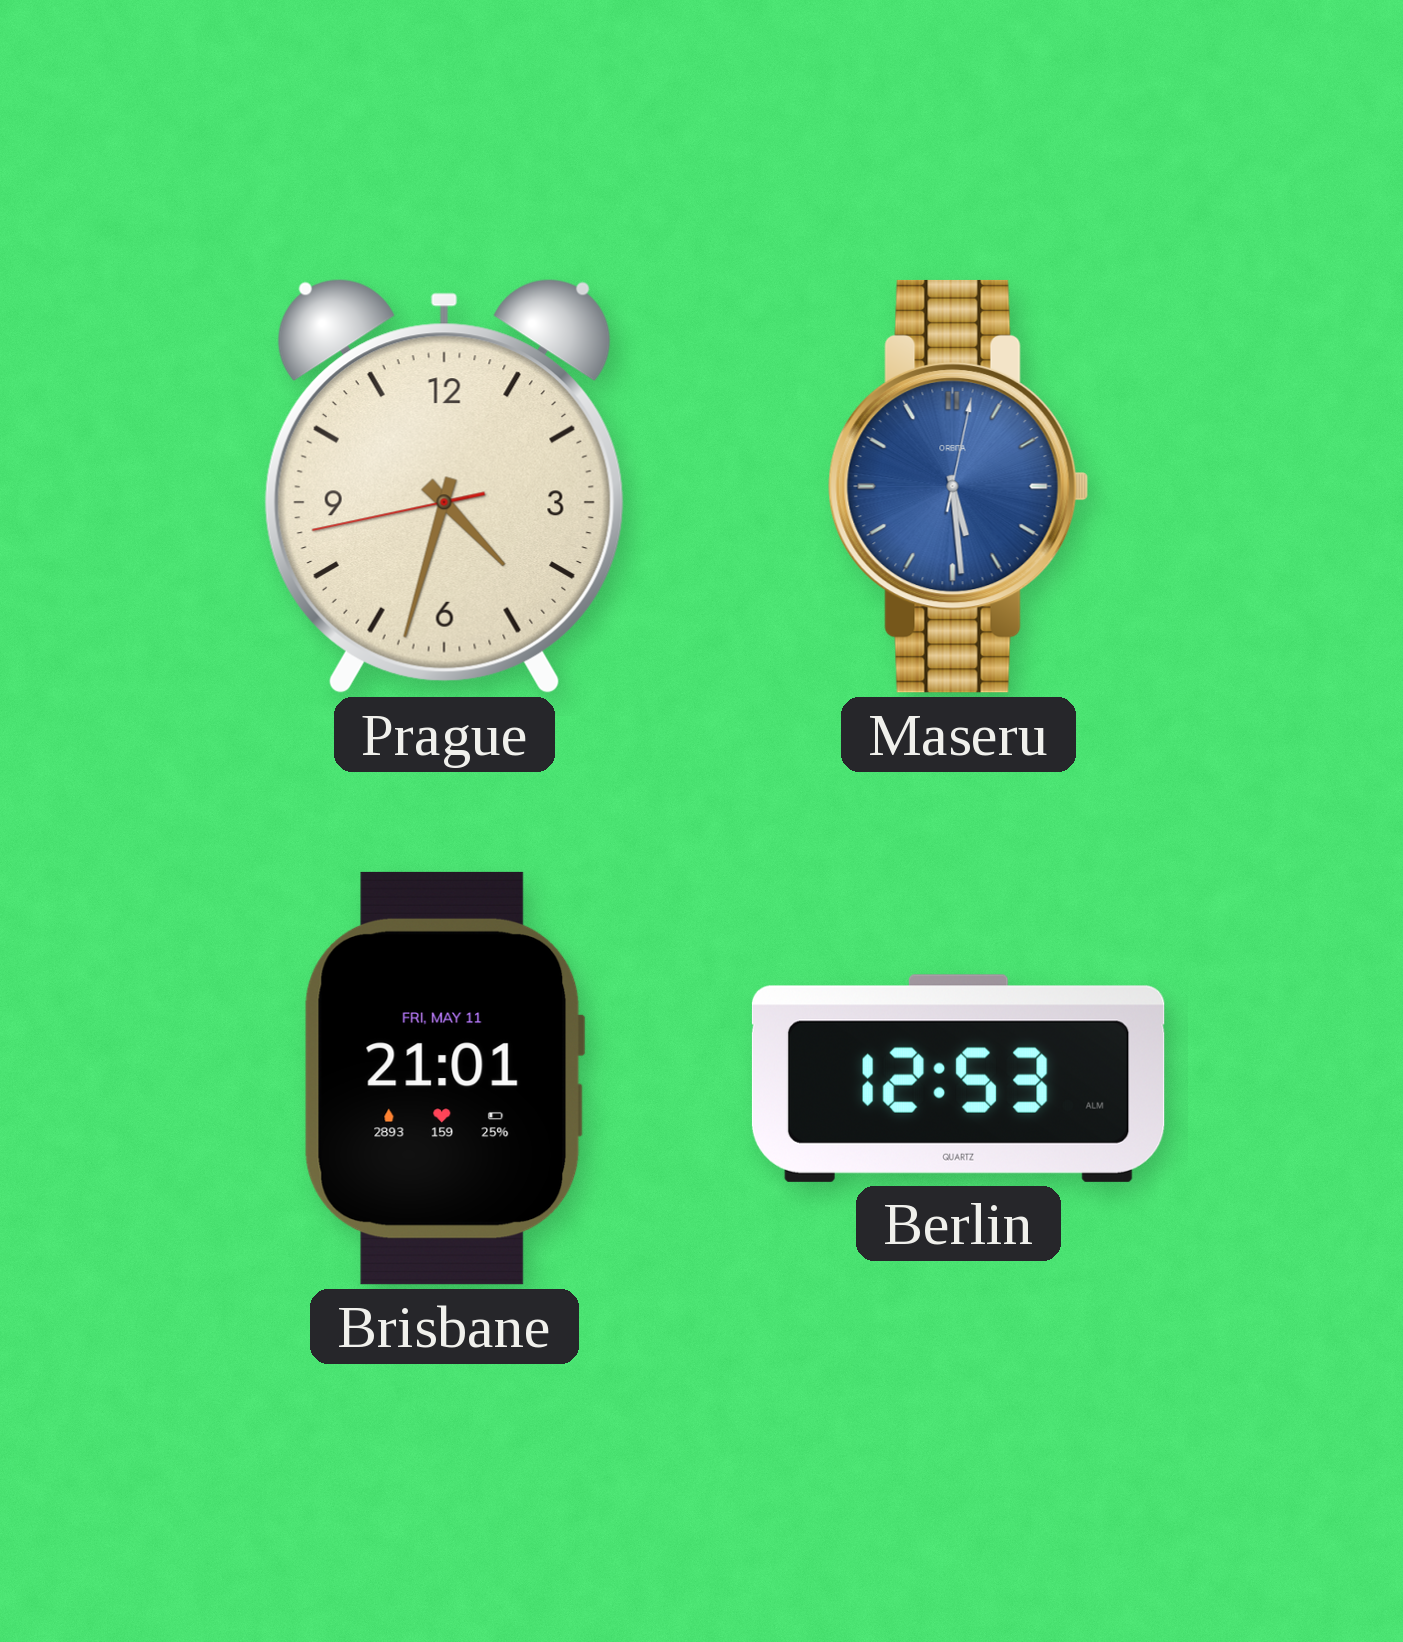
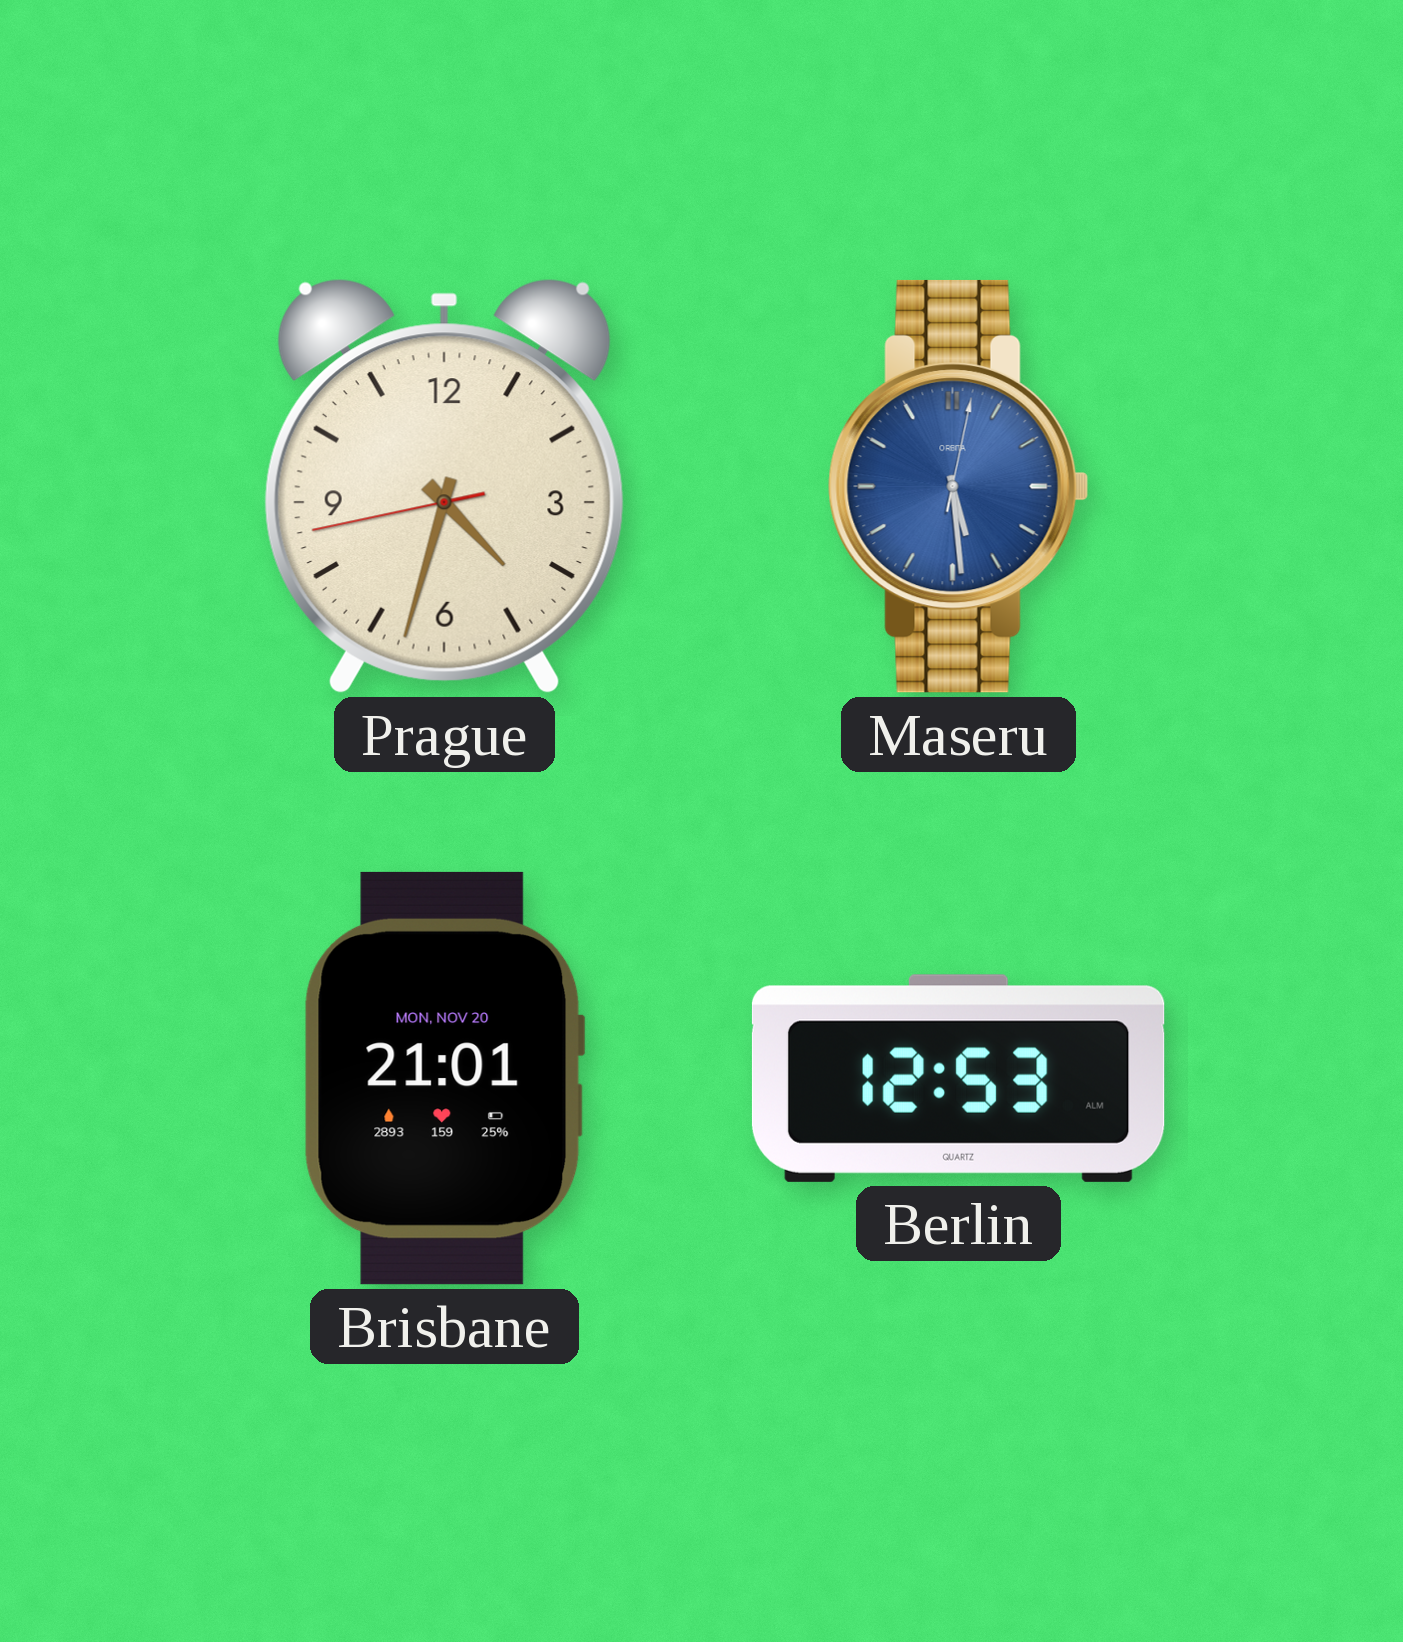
Brisbane date: FRI, MAY 11 -> MON, NOV 20 (444, 1078)
